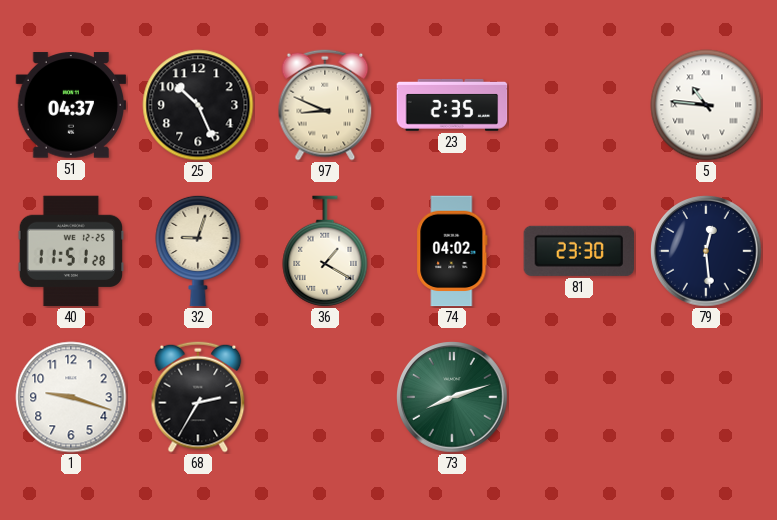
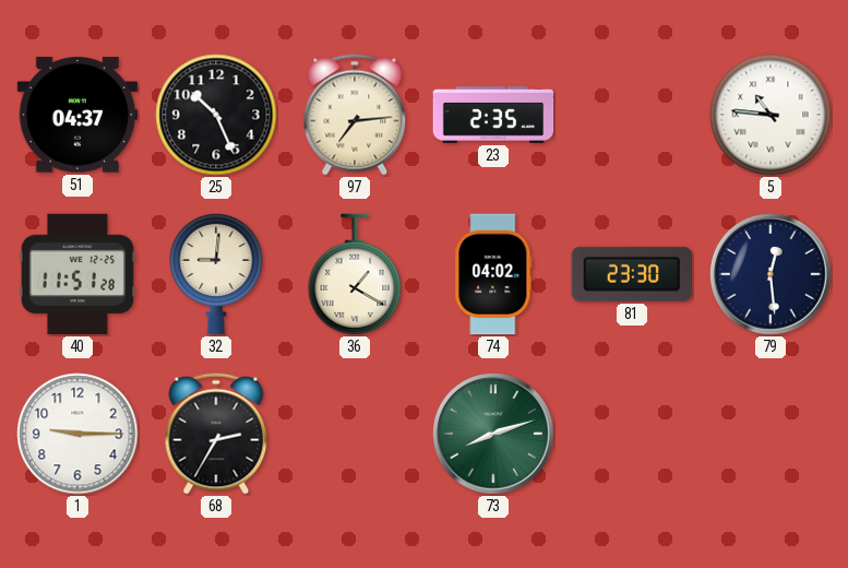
97: 8:49 -> 7:14 (355, 115)
32: 9:03 -> 9:01 (216, 274)
1: 9:18 -> 9:15 (77, 434)
